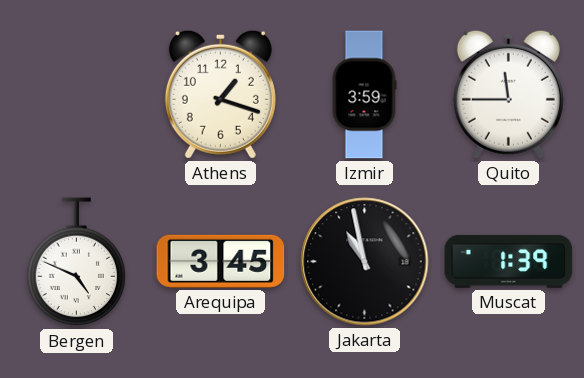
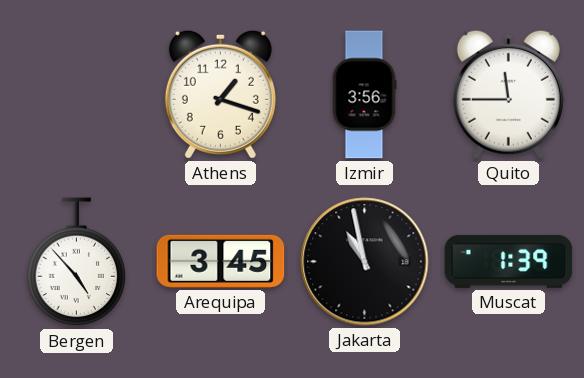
Izmir: 3:59 -> 3:56 (364, 95)
Bergen: 4:49 -> 4:53 (77, 262)
